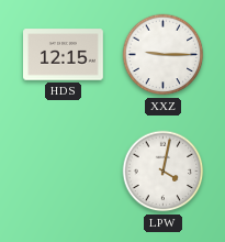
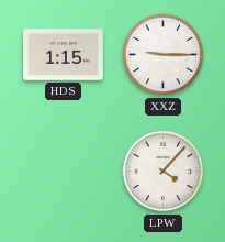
HDS: 12:15 -> 1:15 (64, 55)
LPW: 4:02 -> 4:07 (164, 172)
